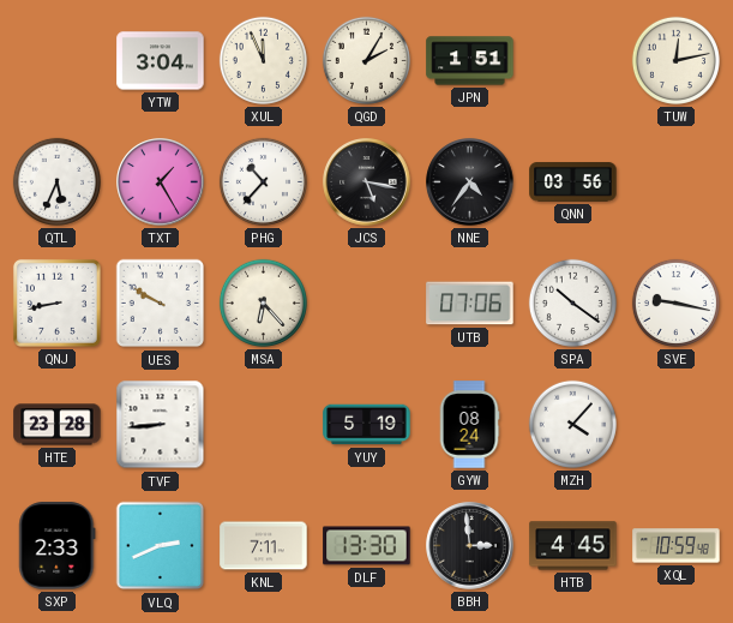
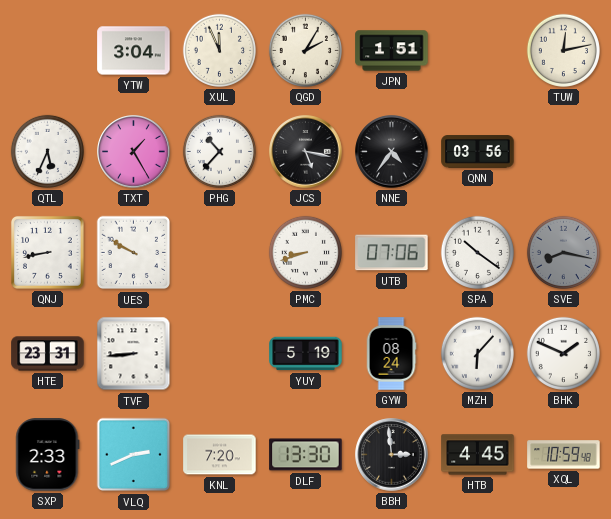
MSA: 6:23 -> none (263, 302)
PMC: none -> 8:42 (305, 252)
SVE: 9:17 -> 8:17 (563, 252)
SVE dial: white -> grey (563, 252)
HTE: 23:28 -> 23:31 (48, 354)
MZH: 4:07 -> 6:07 (477, 353)
BHK: none -> 1:49 (563, 353)
KNL: 7:11 -> 7:20 (220, 455)
